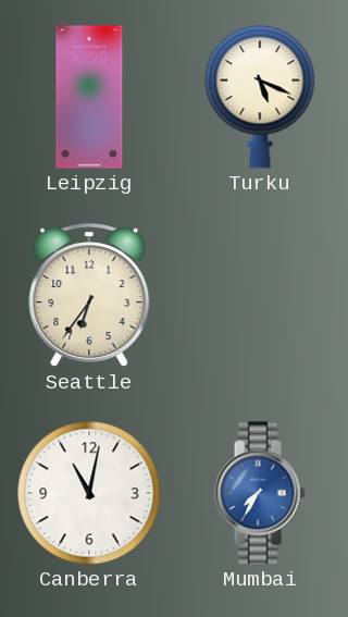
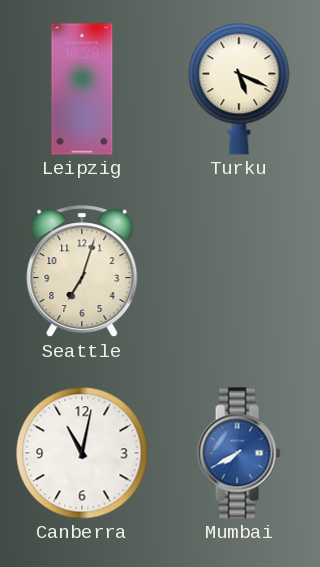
Seattle: 6:36 -> 7:03 (82, 272)
Mumbai: 7:35 -> 7:40 (239, 453)
